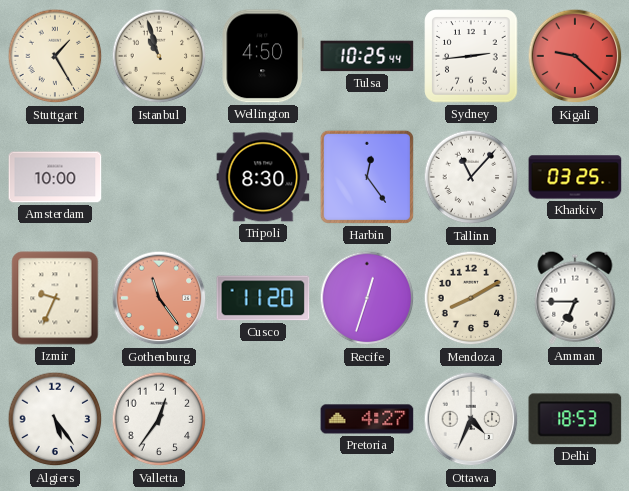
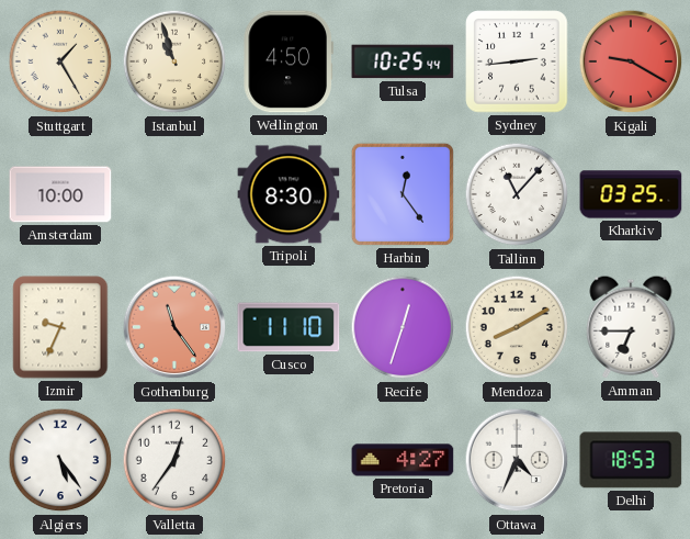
Kigali: 9:22 -> 9:20 (631, 61)
Cusco: 11:20 -> 11:10 (289, 327)
